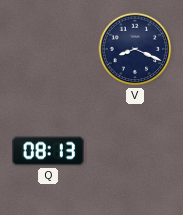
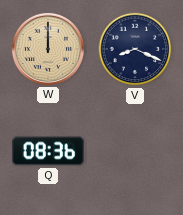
W: none -> 12:00 (48, 49)
Q: 08:13 -> 08:36 (48, 151)
